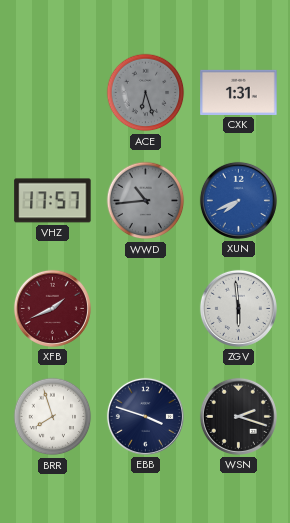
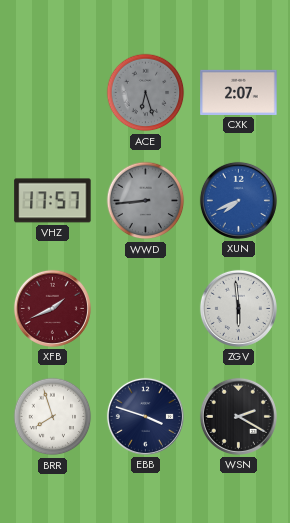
CXK: 1:31 -> 2:07 (239, 92)
WWD: 10:44 -> 8:44 (146, 201)
WSN: 2:18 -> 2:20 (238, 416)
